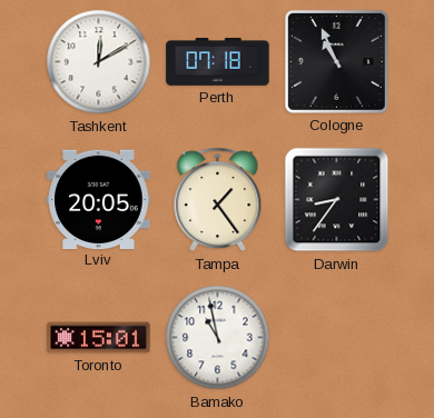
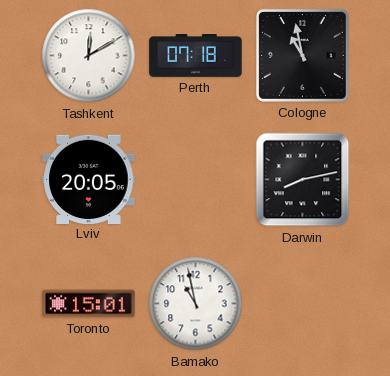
Cologne: 10:56 -> 10:58 (302, 55)
Tampa: 1:24 -> none (218, 200)
Darwin: 8:36 -> 8:13 (303, 180)
